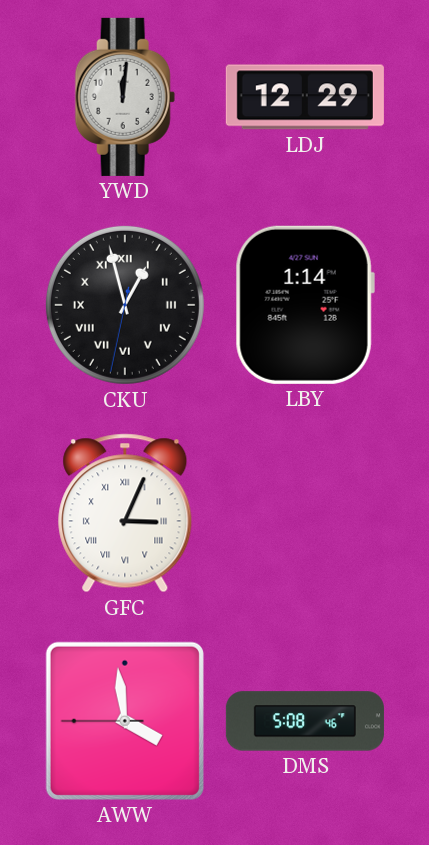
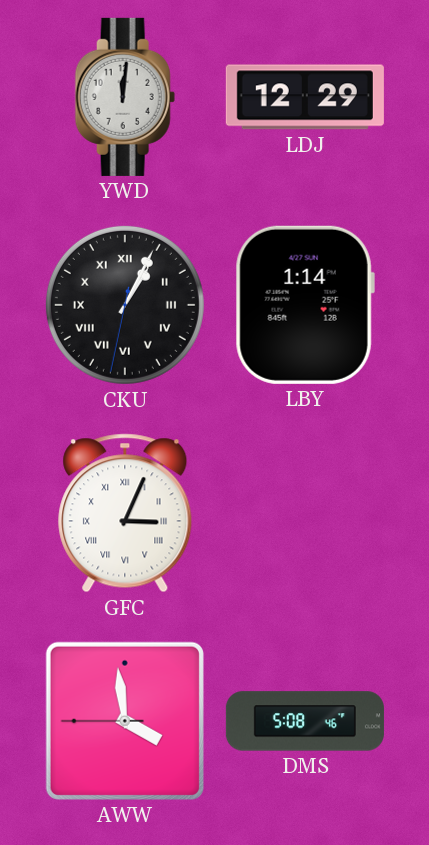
CKU: 12:57 -> 1:04 (125, 305)
